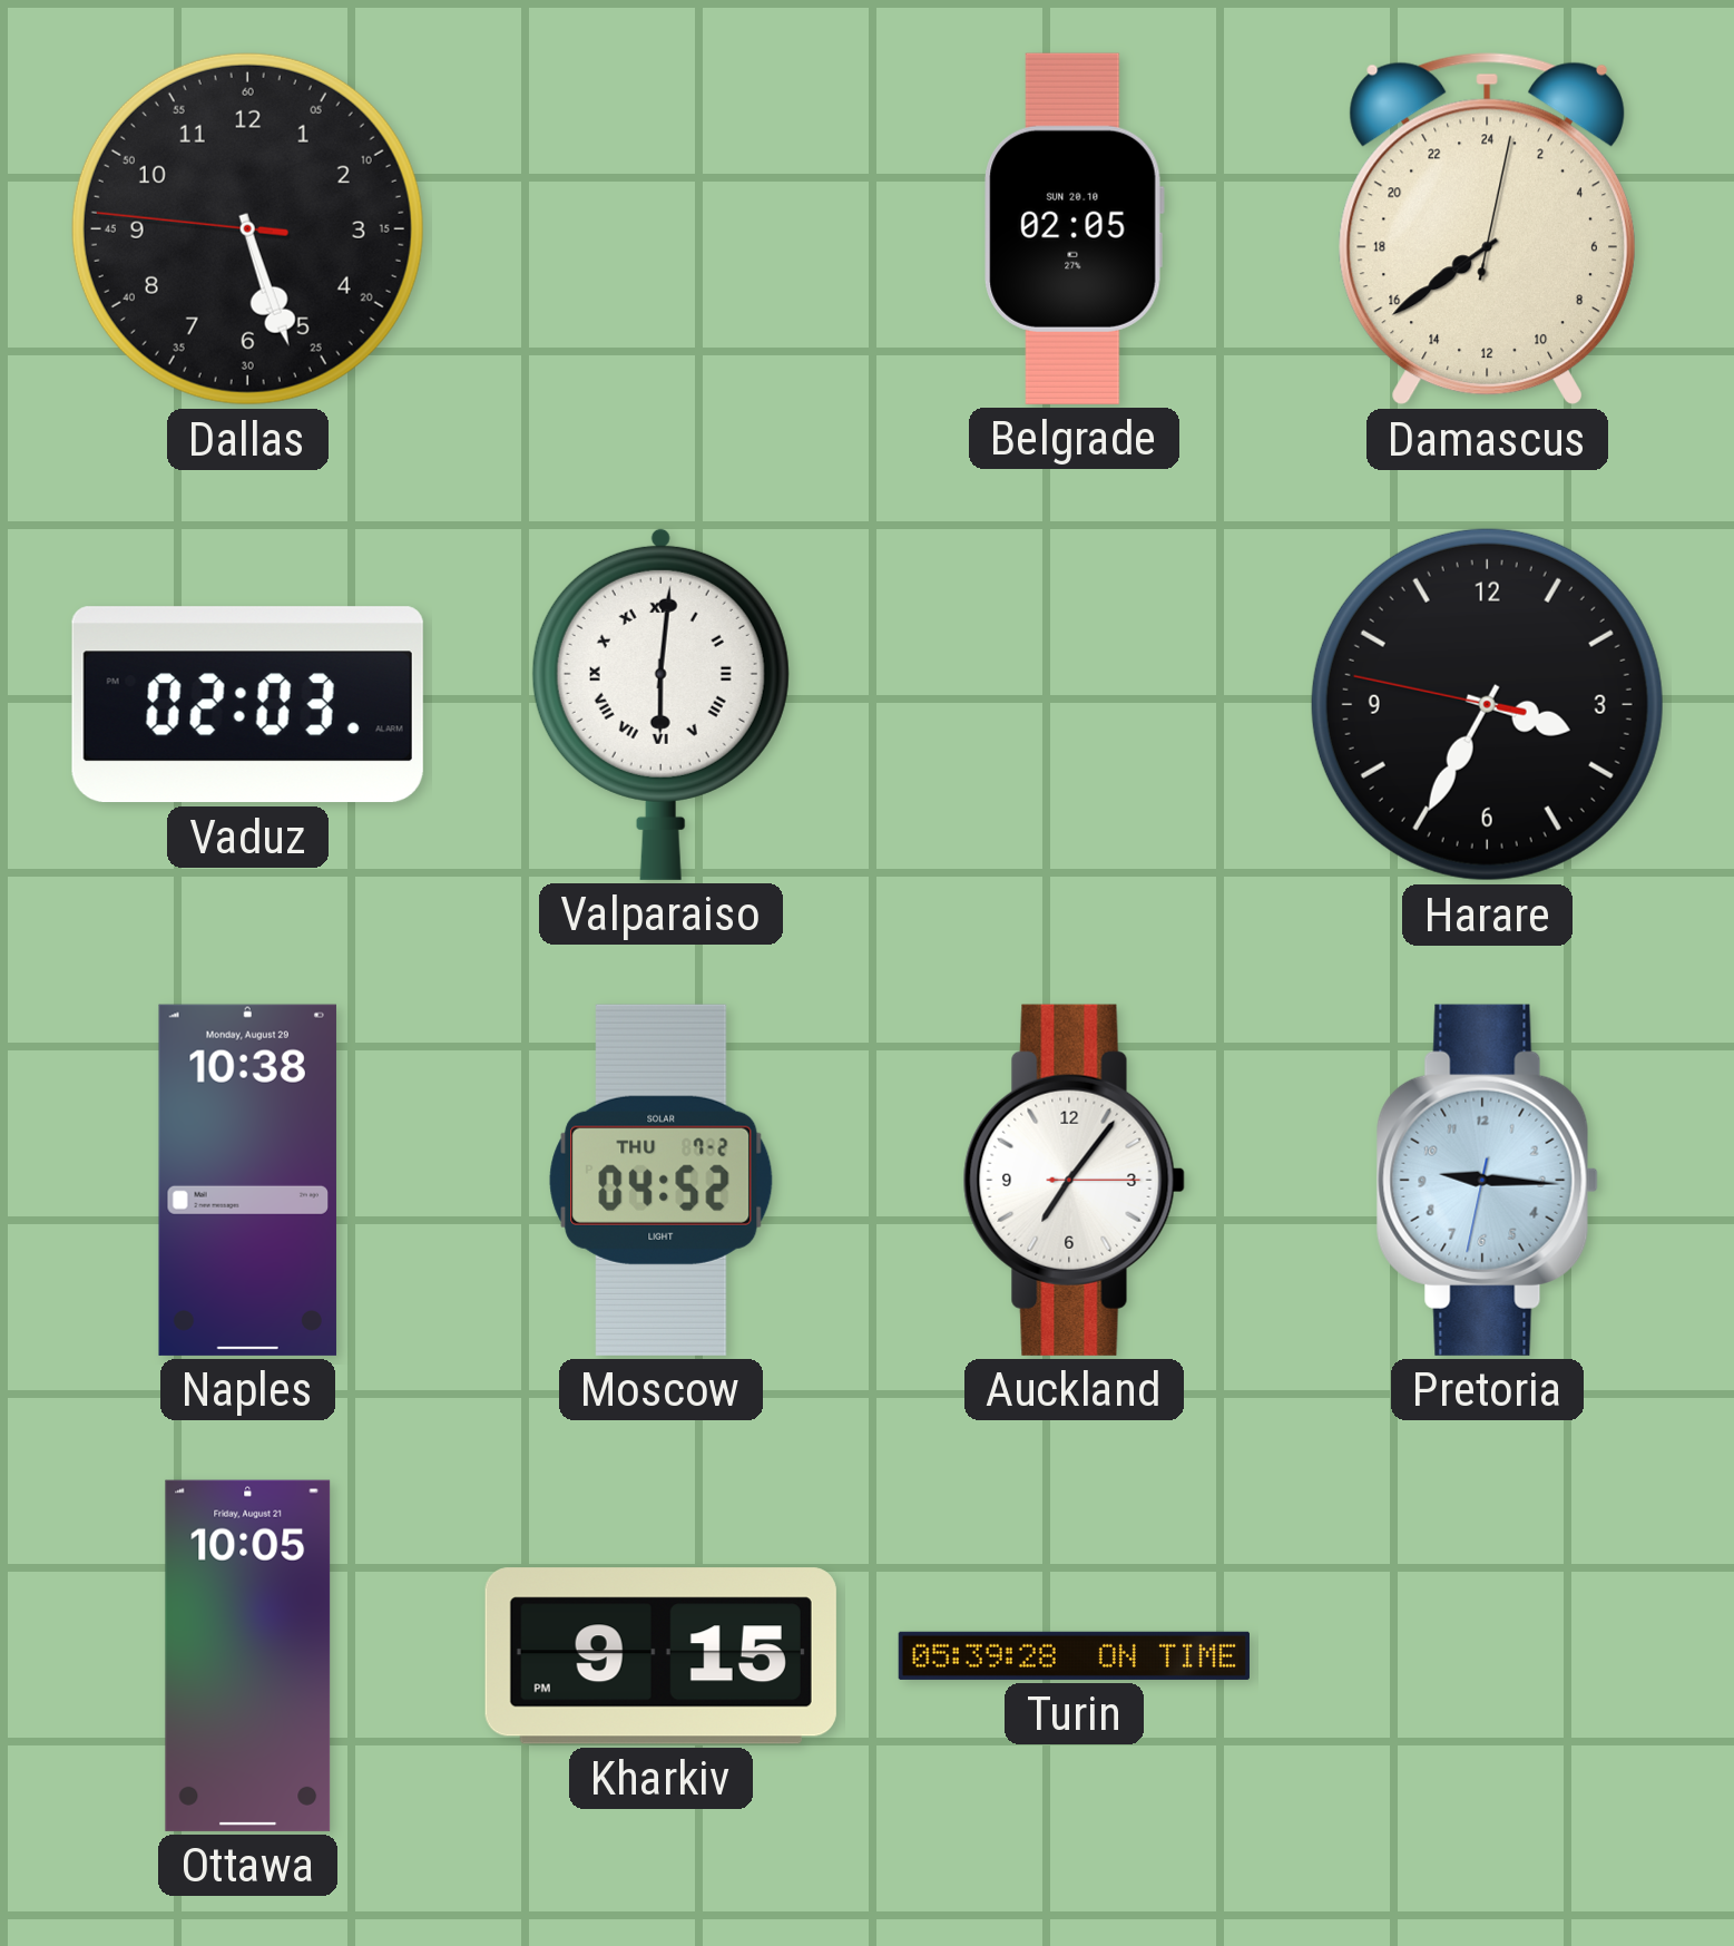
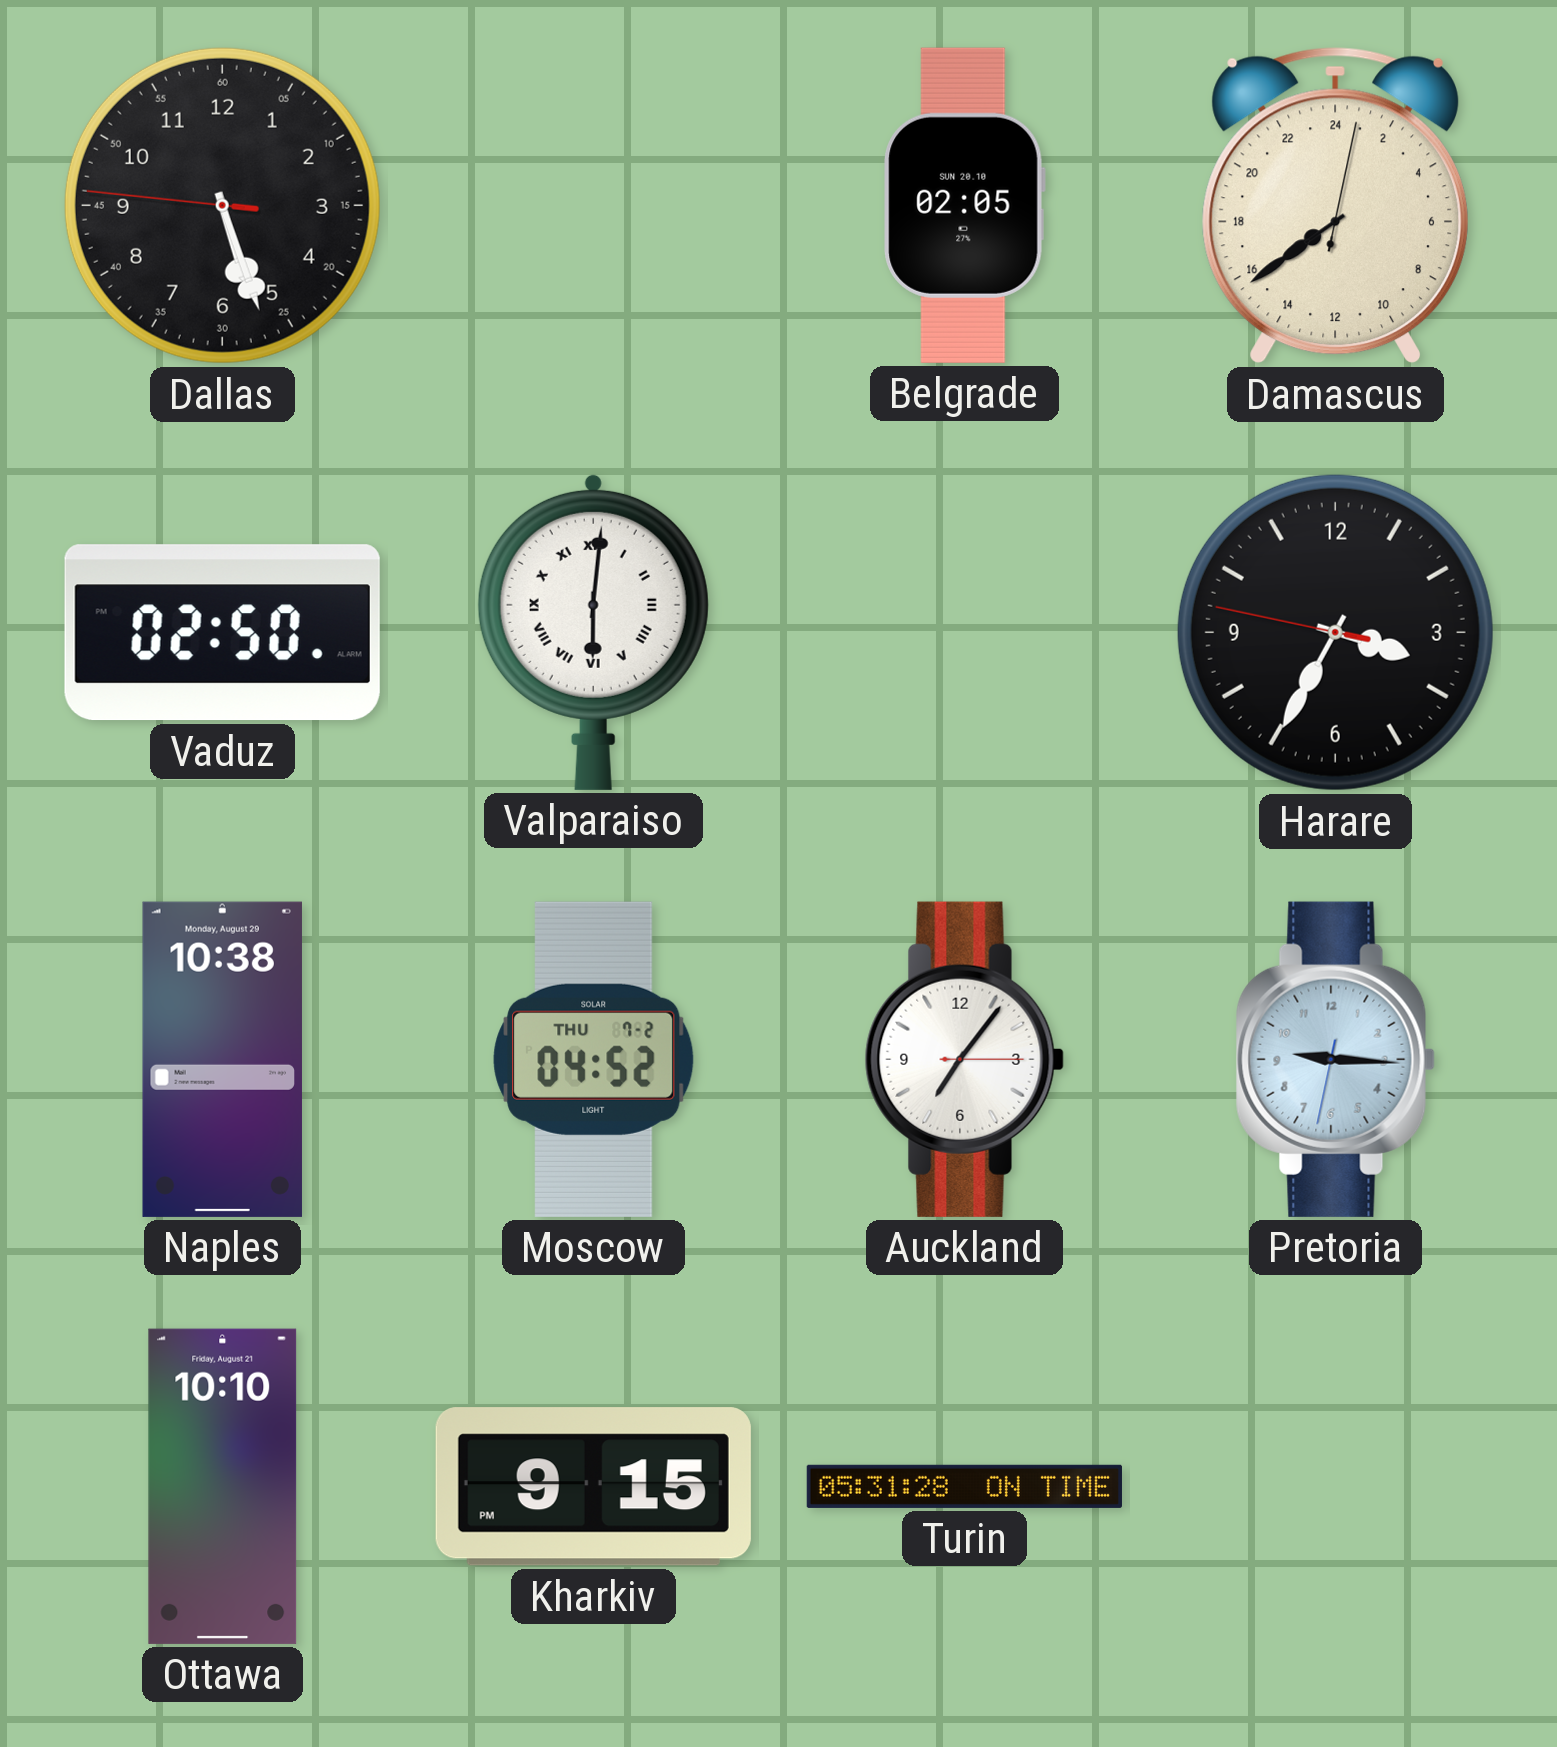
Vaduz: 02:03 -> 02:50 (222, 633)
Ottawa: 10:05 -> 10:10 (223, 1486)
Turin: 05:39 -> 05:31 (964, 1486)
